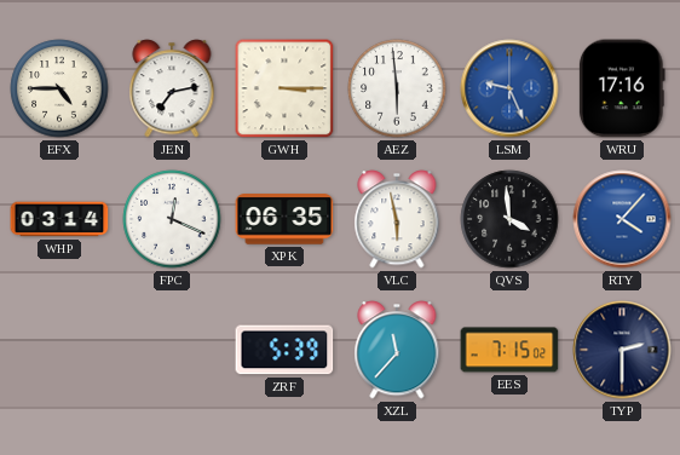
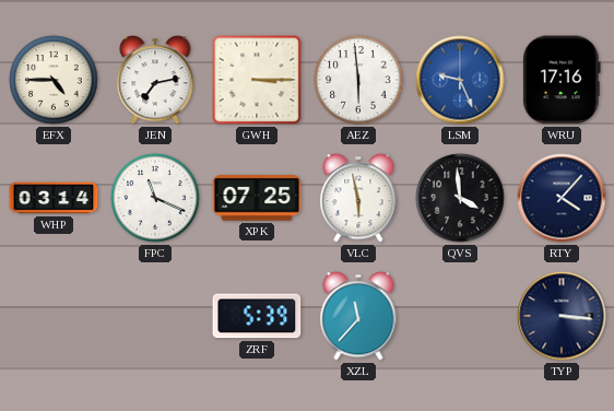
FPC: 12:19 -> 11:19 (155, 198)
XPK: 06:35 -> 07:25 (257, 198)
RTY dial: blue -> navy (562, 198)
EES: 7:15 -> none (509, 350)
TYP: 2:30 -> 3:16 (562, 316)
